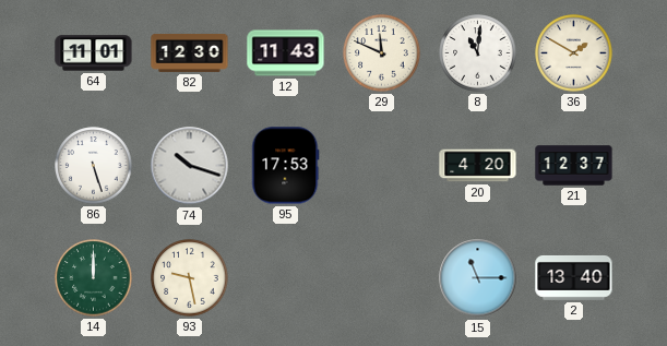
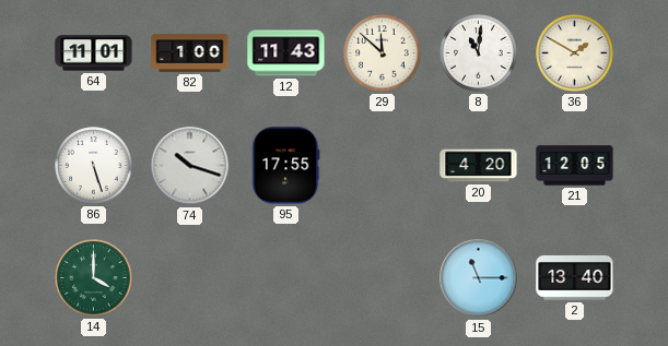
82: 12:30 -> 1:00 (190, 52)
29: 11:49 -> 11:52 (383, 53)
95: 17:53 -> 17:55 (286, 166)
21: 12:37 -> 12:05 (575, 166)
14: 12:00 -> 4:00 (94, 278)
93: 9:28 -> none (190, 278)
